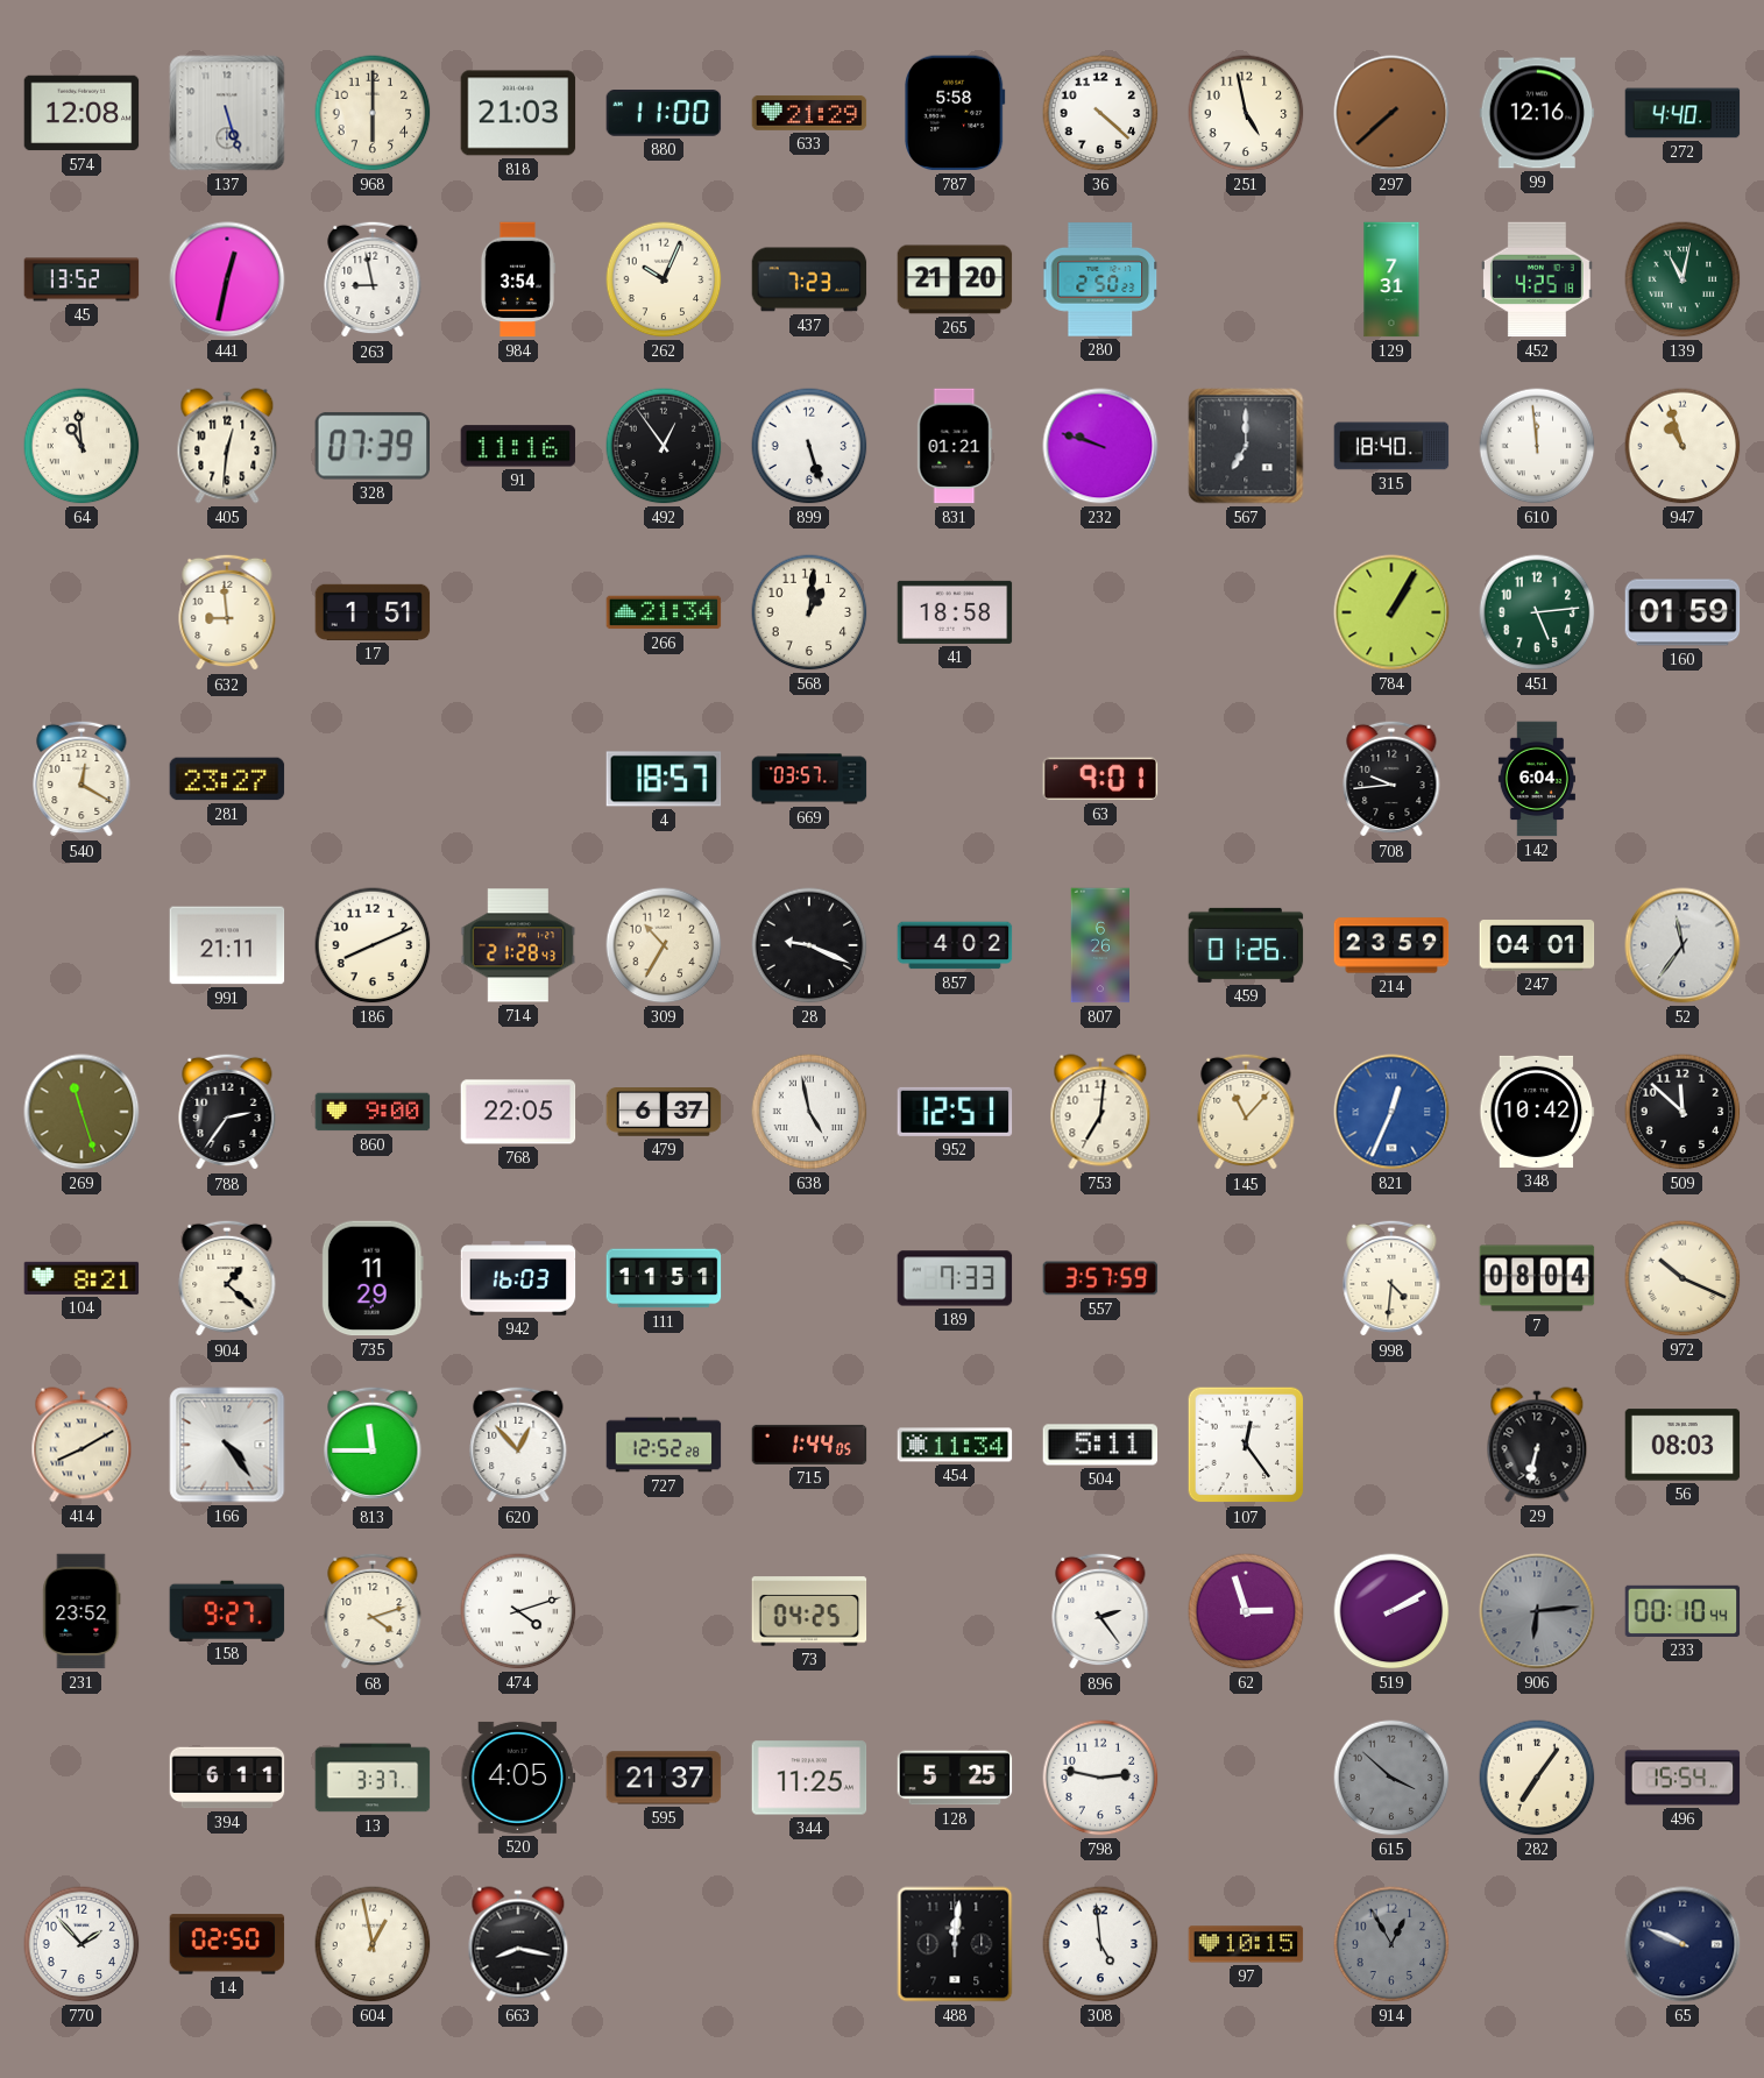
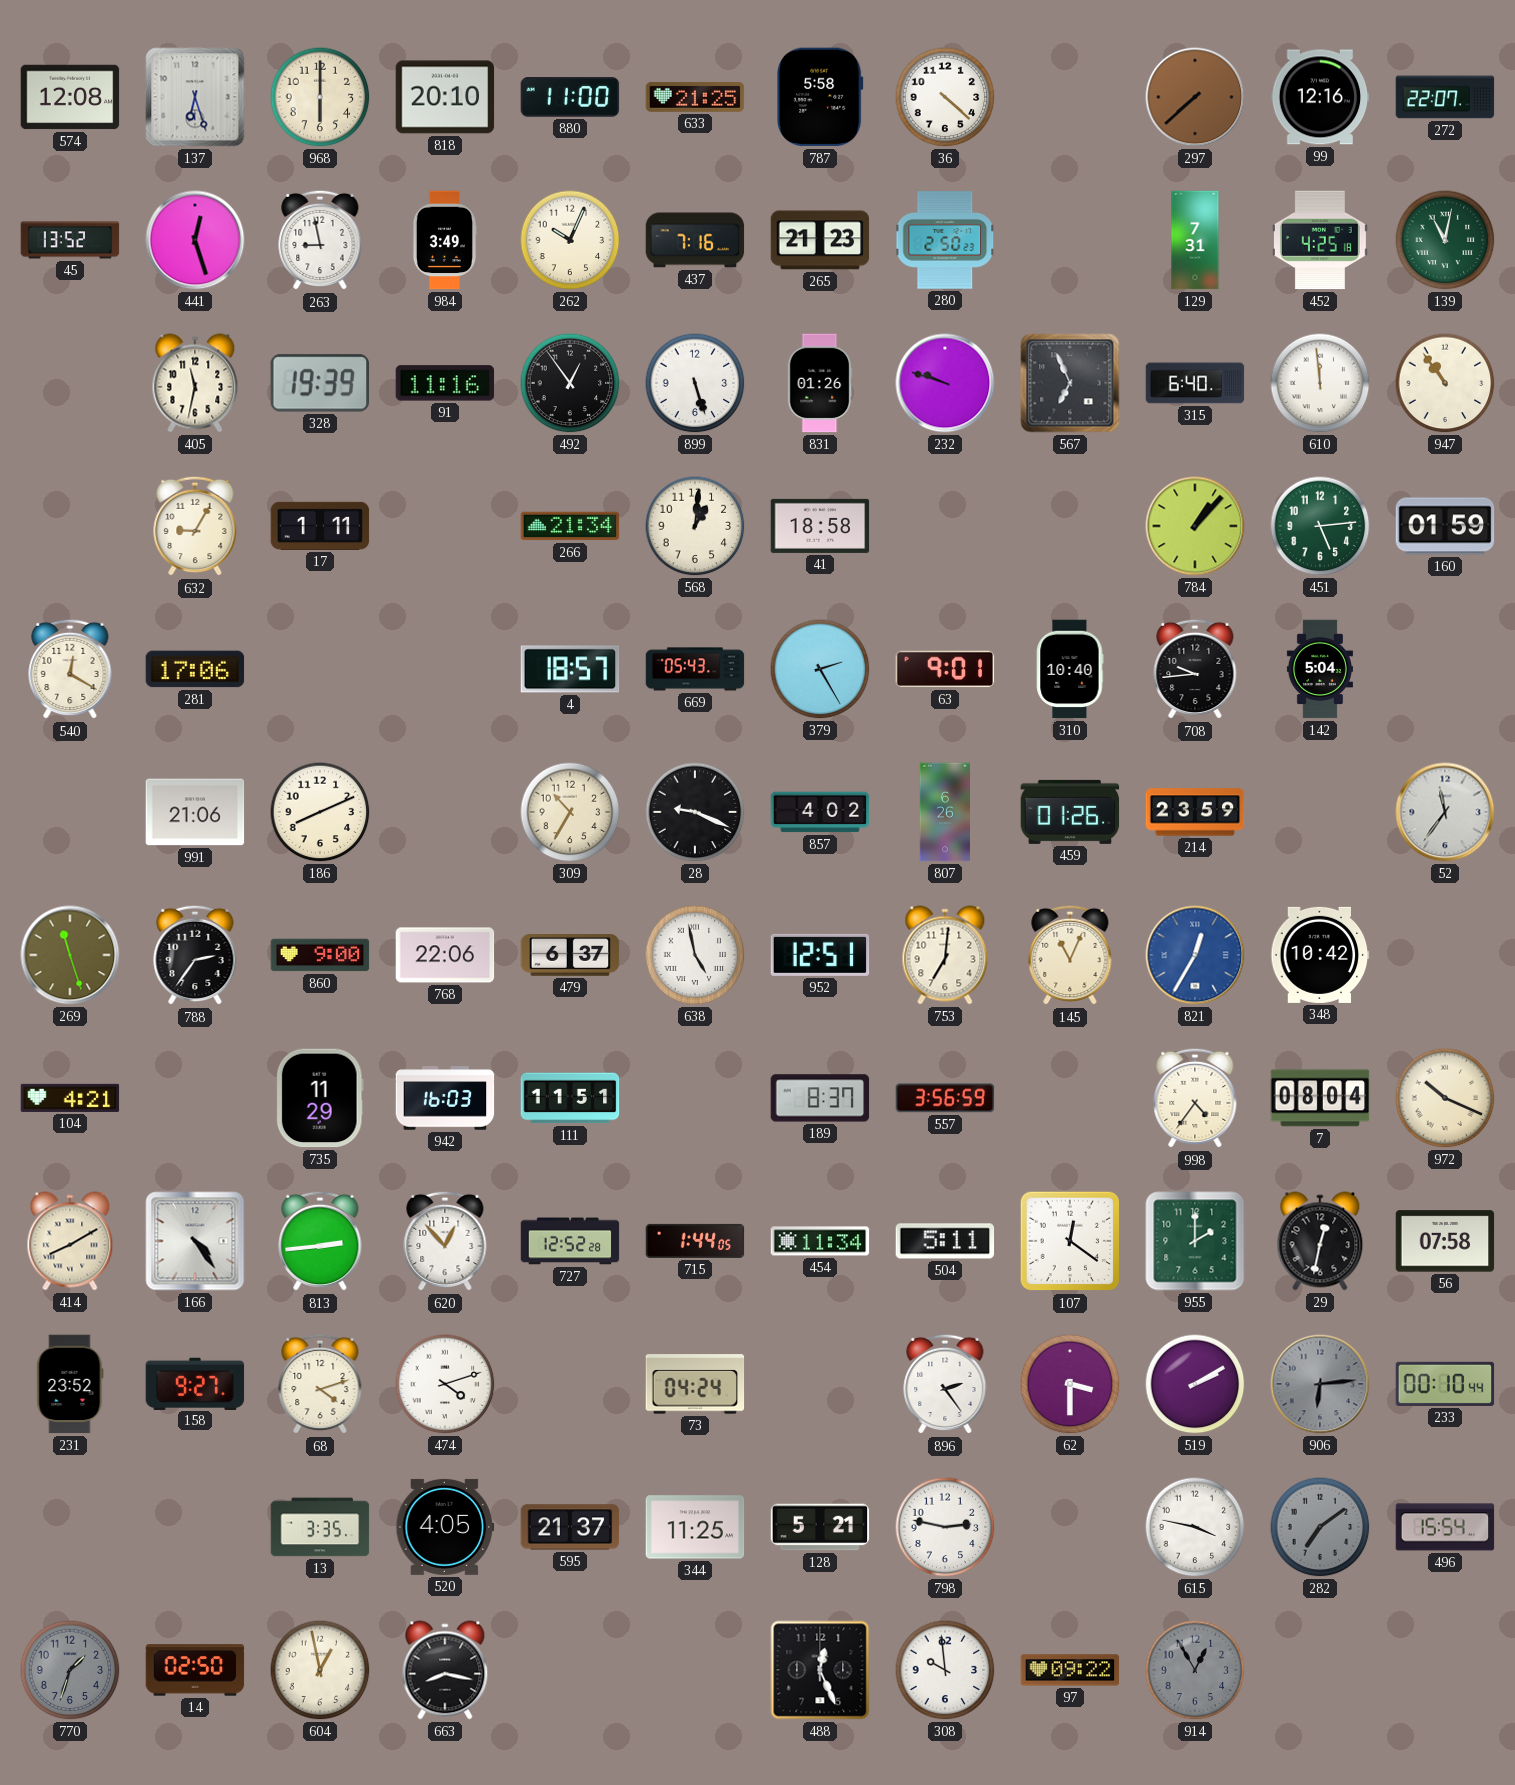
137: 5:27 -> 6:27 (195, 97)
818: 21:03 -> 20:10 (445, 97)
633: 21:29 -> 21:25 (695, 97)
251: 4:58 -> none (1246, 113)
272: 4:40 -> 22:07 (1445, 97)
441: 12:32 -> 12:27 (195, 240)
984: 3:54 -> 3:49 (444, 240)
437: 7:23 -> 7:16 (695, 240)
265: 21:20 -> 21:23 (820, 240)
64: 10:59 -> none (82, 446)
405: 12:31 -> 11:32 (195, 383)
328: 07:39 -> 19:39 (319, 383)
831: 01:21 -> 01:26 (820, 383)
567: 7:00 -> 6:56 (1070, 383)
315: 18:40 -> 6:40 (1195, 383)
947: 10:57 -> 10:54 (1445, 383)
632: 8:59 -> 9:05 (195, 526)
17: 1:51 -> 1:11 (320, 526)
784: 1:05 -> 1:07 (1195, 526)
281: 23:27 -> 17:06 (195, 669)
669: 03:57 -> 05:43 (695, 669)
379: none -> 2:25 (820, 669)
310: none -> 10:40 (1070, 669)
142: 6:04 -> 5:04 (1320, 669)
991: 21:11 -> 21:06 (195, 812)
714: 21:28 -> none (518, 945)
247: 04:01 -> none (1537, 945)
768: 22:05 -> 22:06 (445, 955)
145: 11:07 -> 11:04 (1070, 955)
821: 12:34 -> 12:35 (1195, 955)
509: 11:52 -> none (1682, 1112)
104: 8:21 -> 4:21 (70, 1098)
904: 1:22 -> none (227, 1278)
189: 7:33 -> 8:37 (820, 1098)
557: 3:57 -> 3:56 (945, 1098)
998: 4:31 -> 4:36 (1195, 1098)
813: 11:45 -> 2:44 (320, 1241)
107: 12:24 -> 12:21 (1070, 1241)
955: none -> 2:00 (1195, 1241)
29: 6:32 -> 12:32 (1320, 1241)
56: 08:03 -> 07:58 (1445, 1241)
73: 04:25 -> 04:24 (695, 1384)
62: 2:57 -> 3:30 (1070, 1384)
394: 6:11 -> none (227, 1778)
13: 3:37 -> 3:35 (320, 1527)
128: 5:25 -> 5:21 (820, 1527)
615: 3:52 -> 3:47 (1195, 1527)
615 dial: grey -> white (1195, 1527)
282: 7:06 -> 7:09 (1320, 1527)
282 dial: cream -> grey (1320, 1527)
770: 1:53 -> 1:33 (70, 1670)
770 dial: white -> grey (70, 1670)
488: 12:01 -> 12:26 (820, 1670)
308: 4:59 -> 9:59 (945, 1670)
97: 10:15 -> 09:22 (1070, 1670)
65: 9:49 -> none (1682, 1944)
